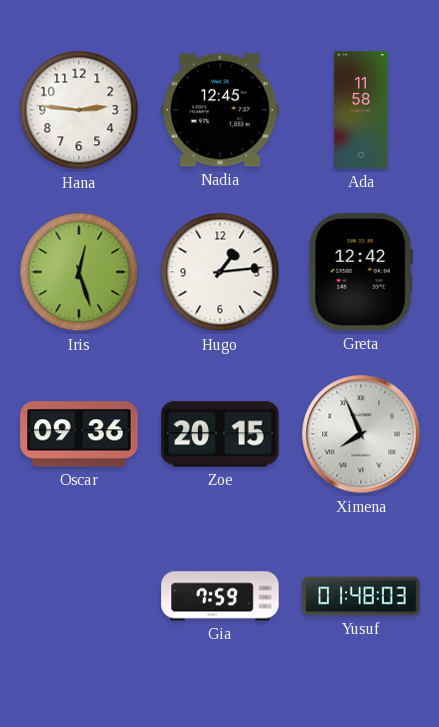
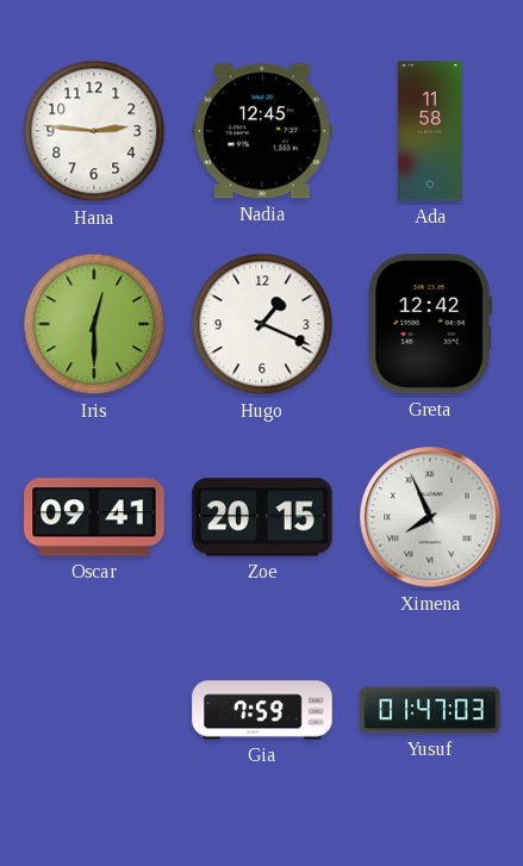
Iris: 12:27 -> 12:30 (94, 324)
Hugo: 1:14 -> 1:19 (262, 324)
Oscar: 09:36 -> 09:41 (94, 517)
Yusuf: 01:48 -> 01:47 (430, 710)
